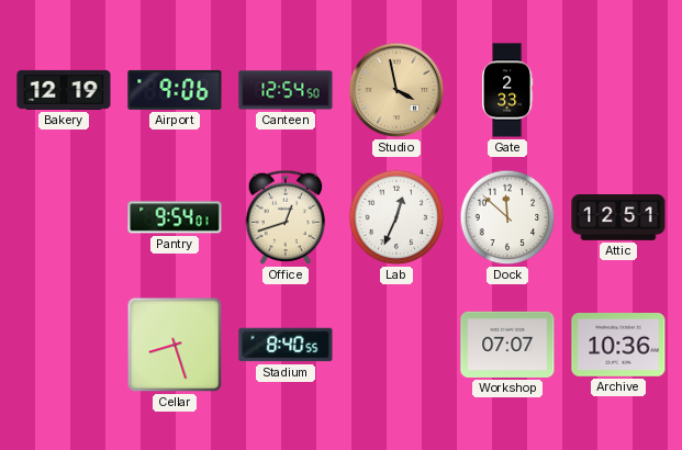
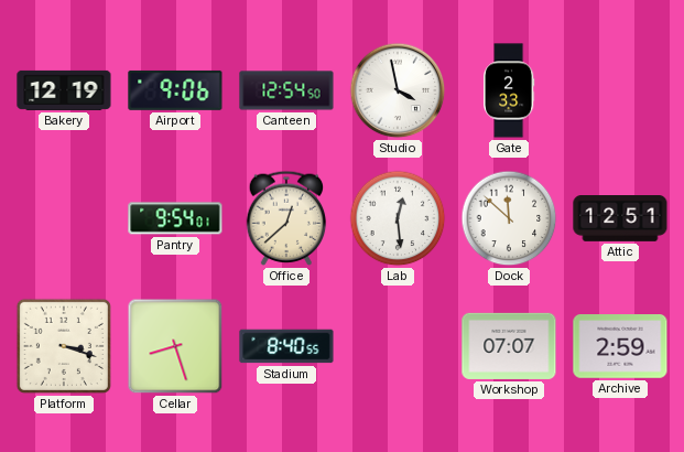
Studio dial: champagne -> white (398, 90)
Office: 12:42 -> 12:38 (286, 218)
Lab: 12:34 -> 12:29 (398, 218)
Platform: none -> 3:18 (64, 346)
Archive: 10:36 -> 2:59 (620, 346)
